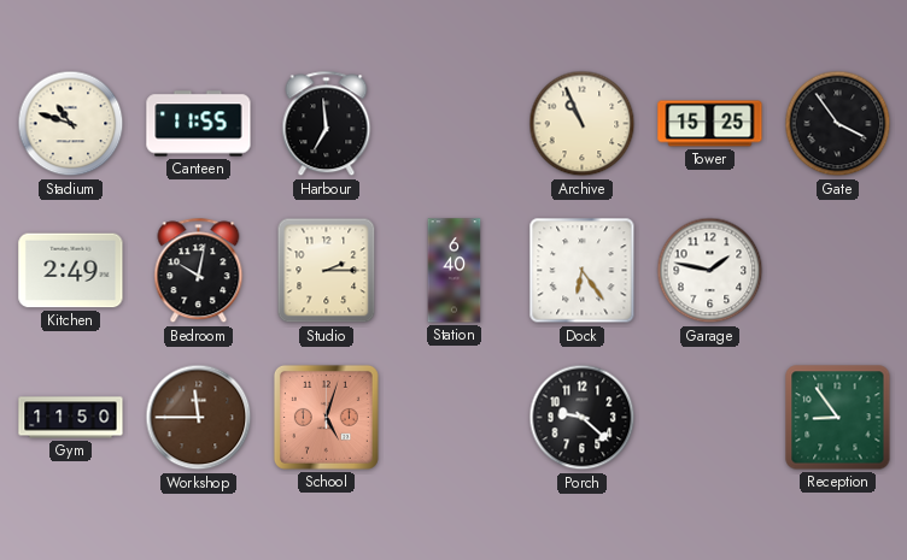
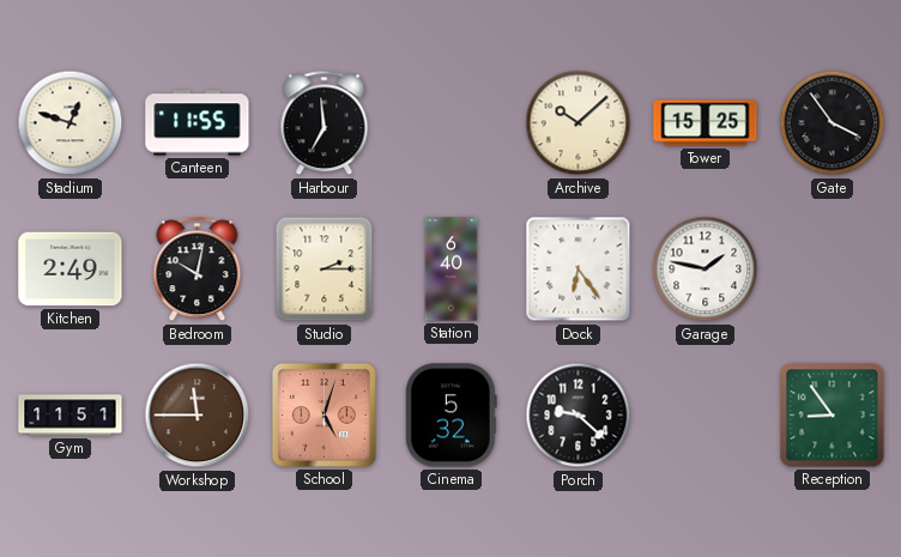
Stadium: 10:48 -> 12:48 (71, 123)
Archive: 10:56 -> 10:08 (579, 123)
Gym: 11:50 -> 11:51 (71, 416)
Cinema: none -> 5:32 (452, 416)
